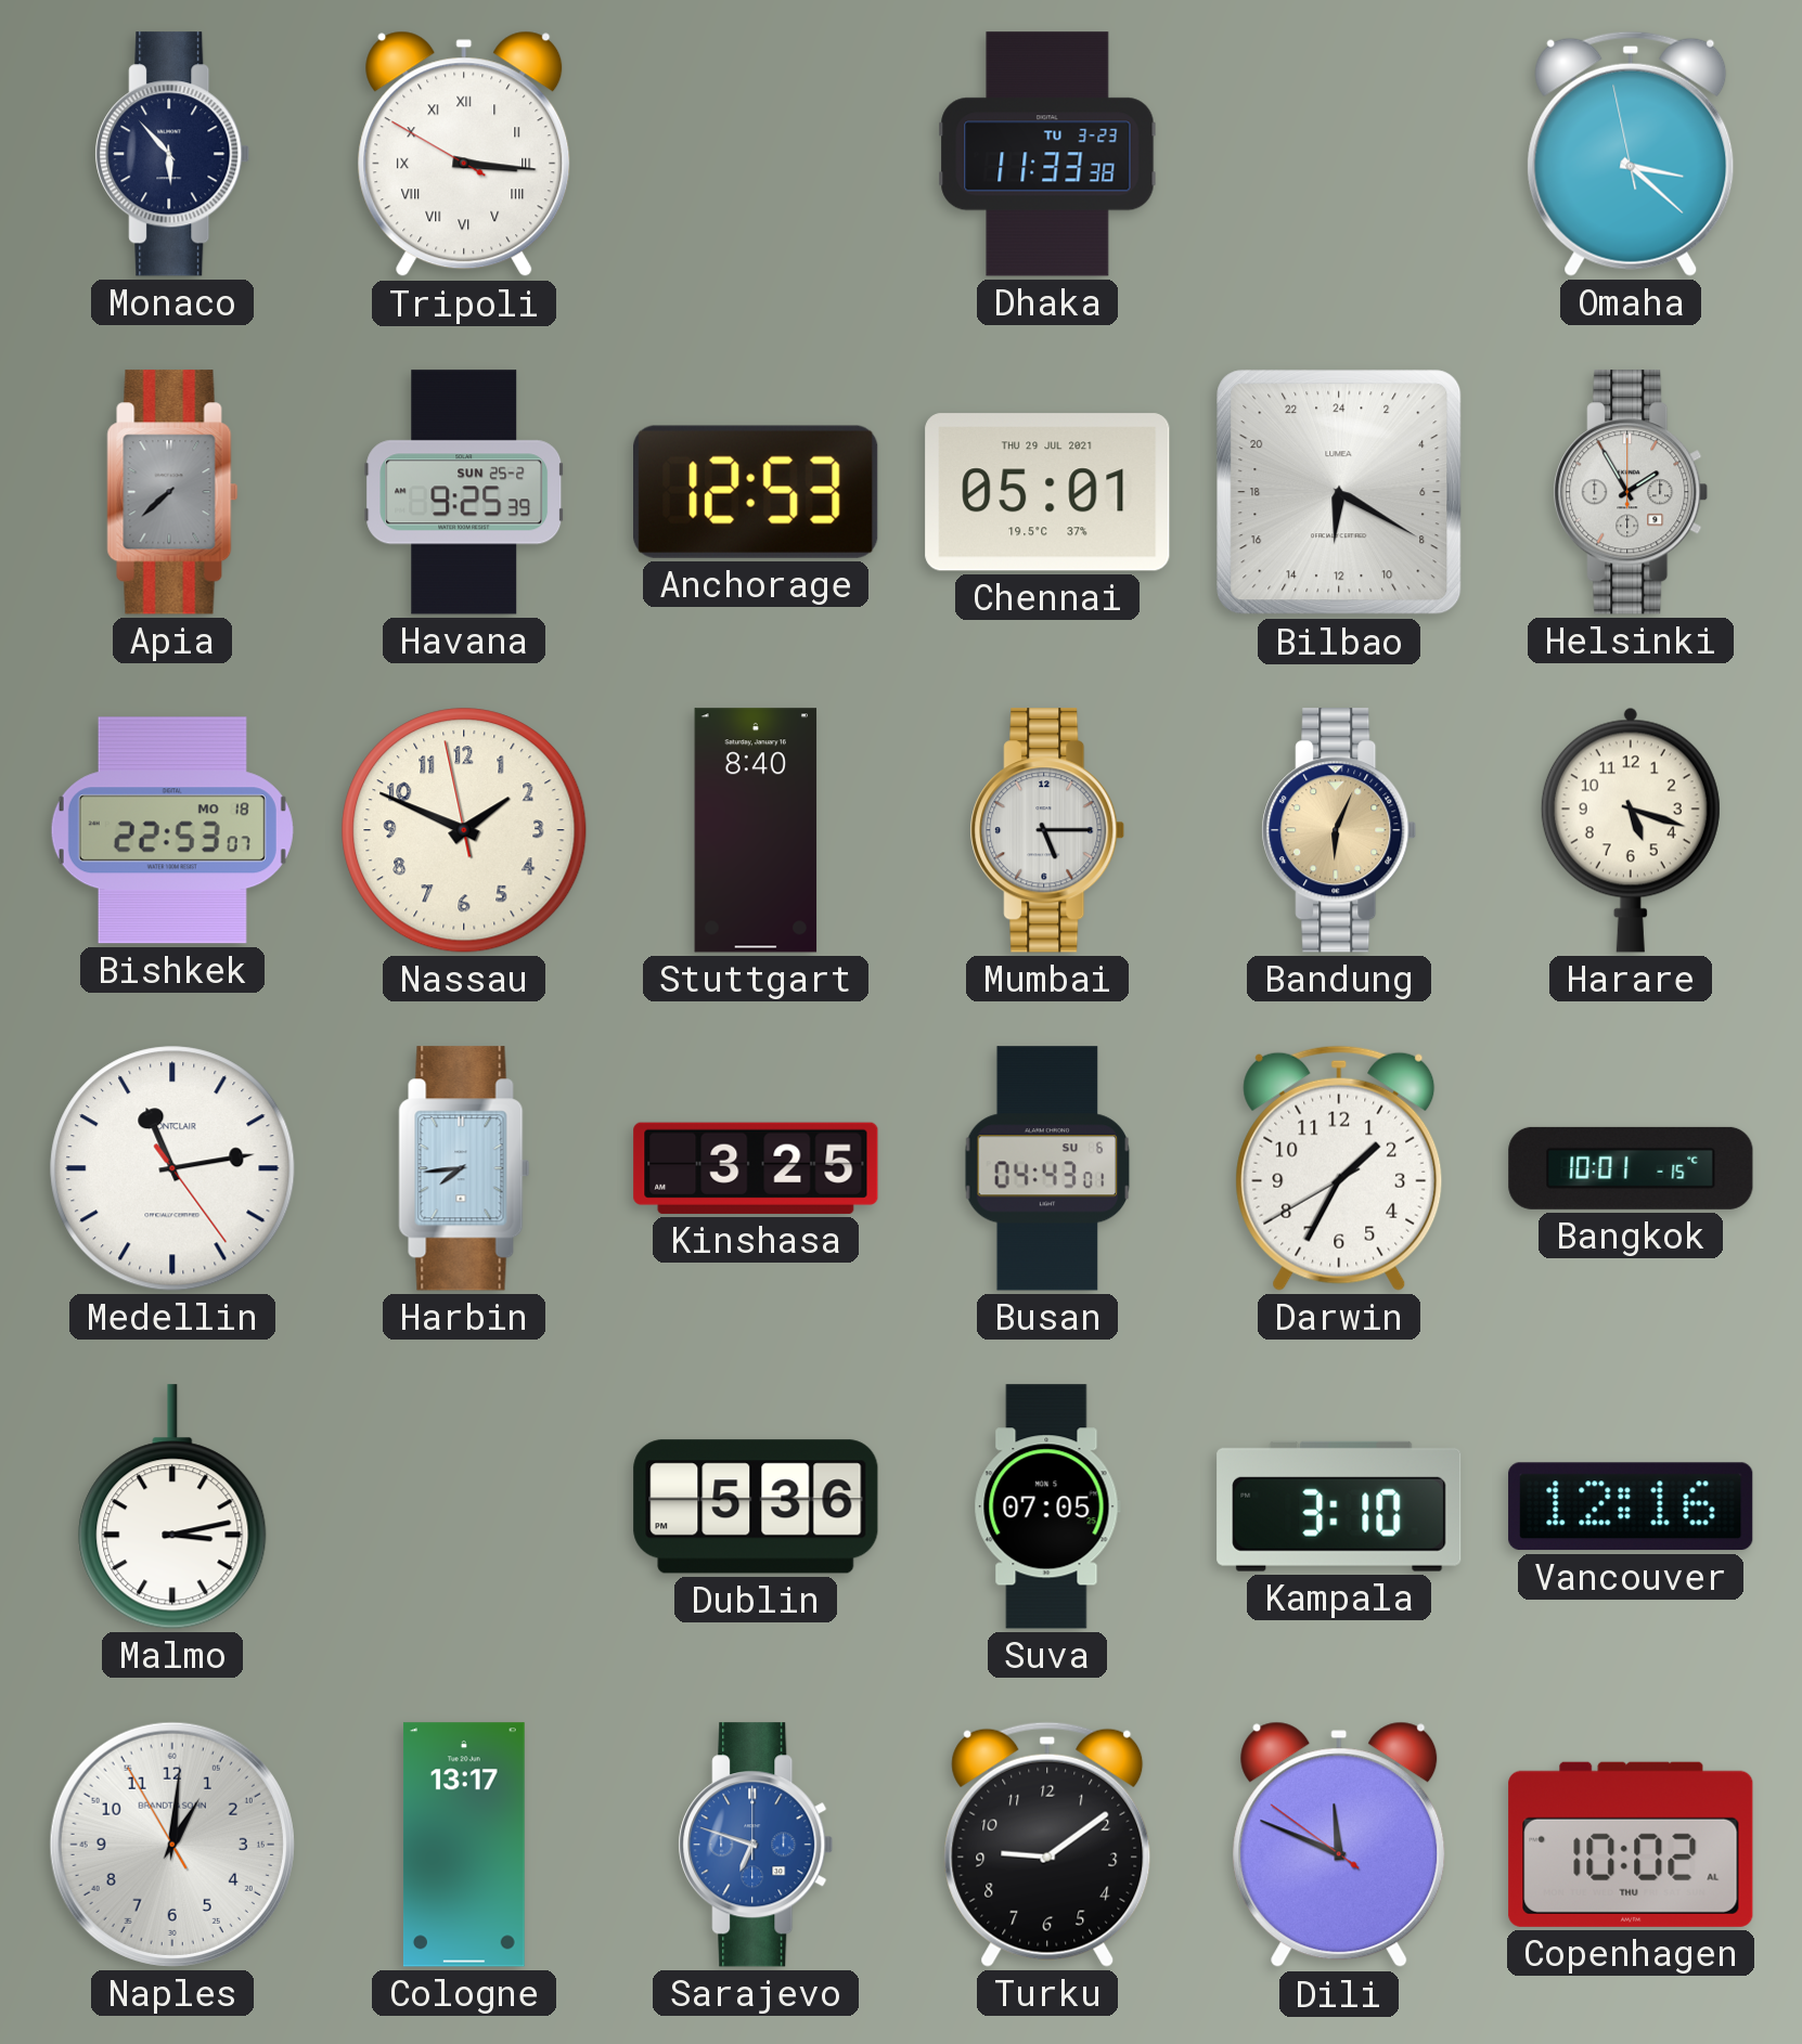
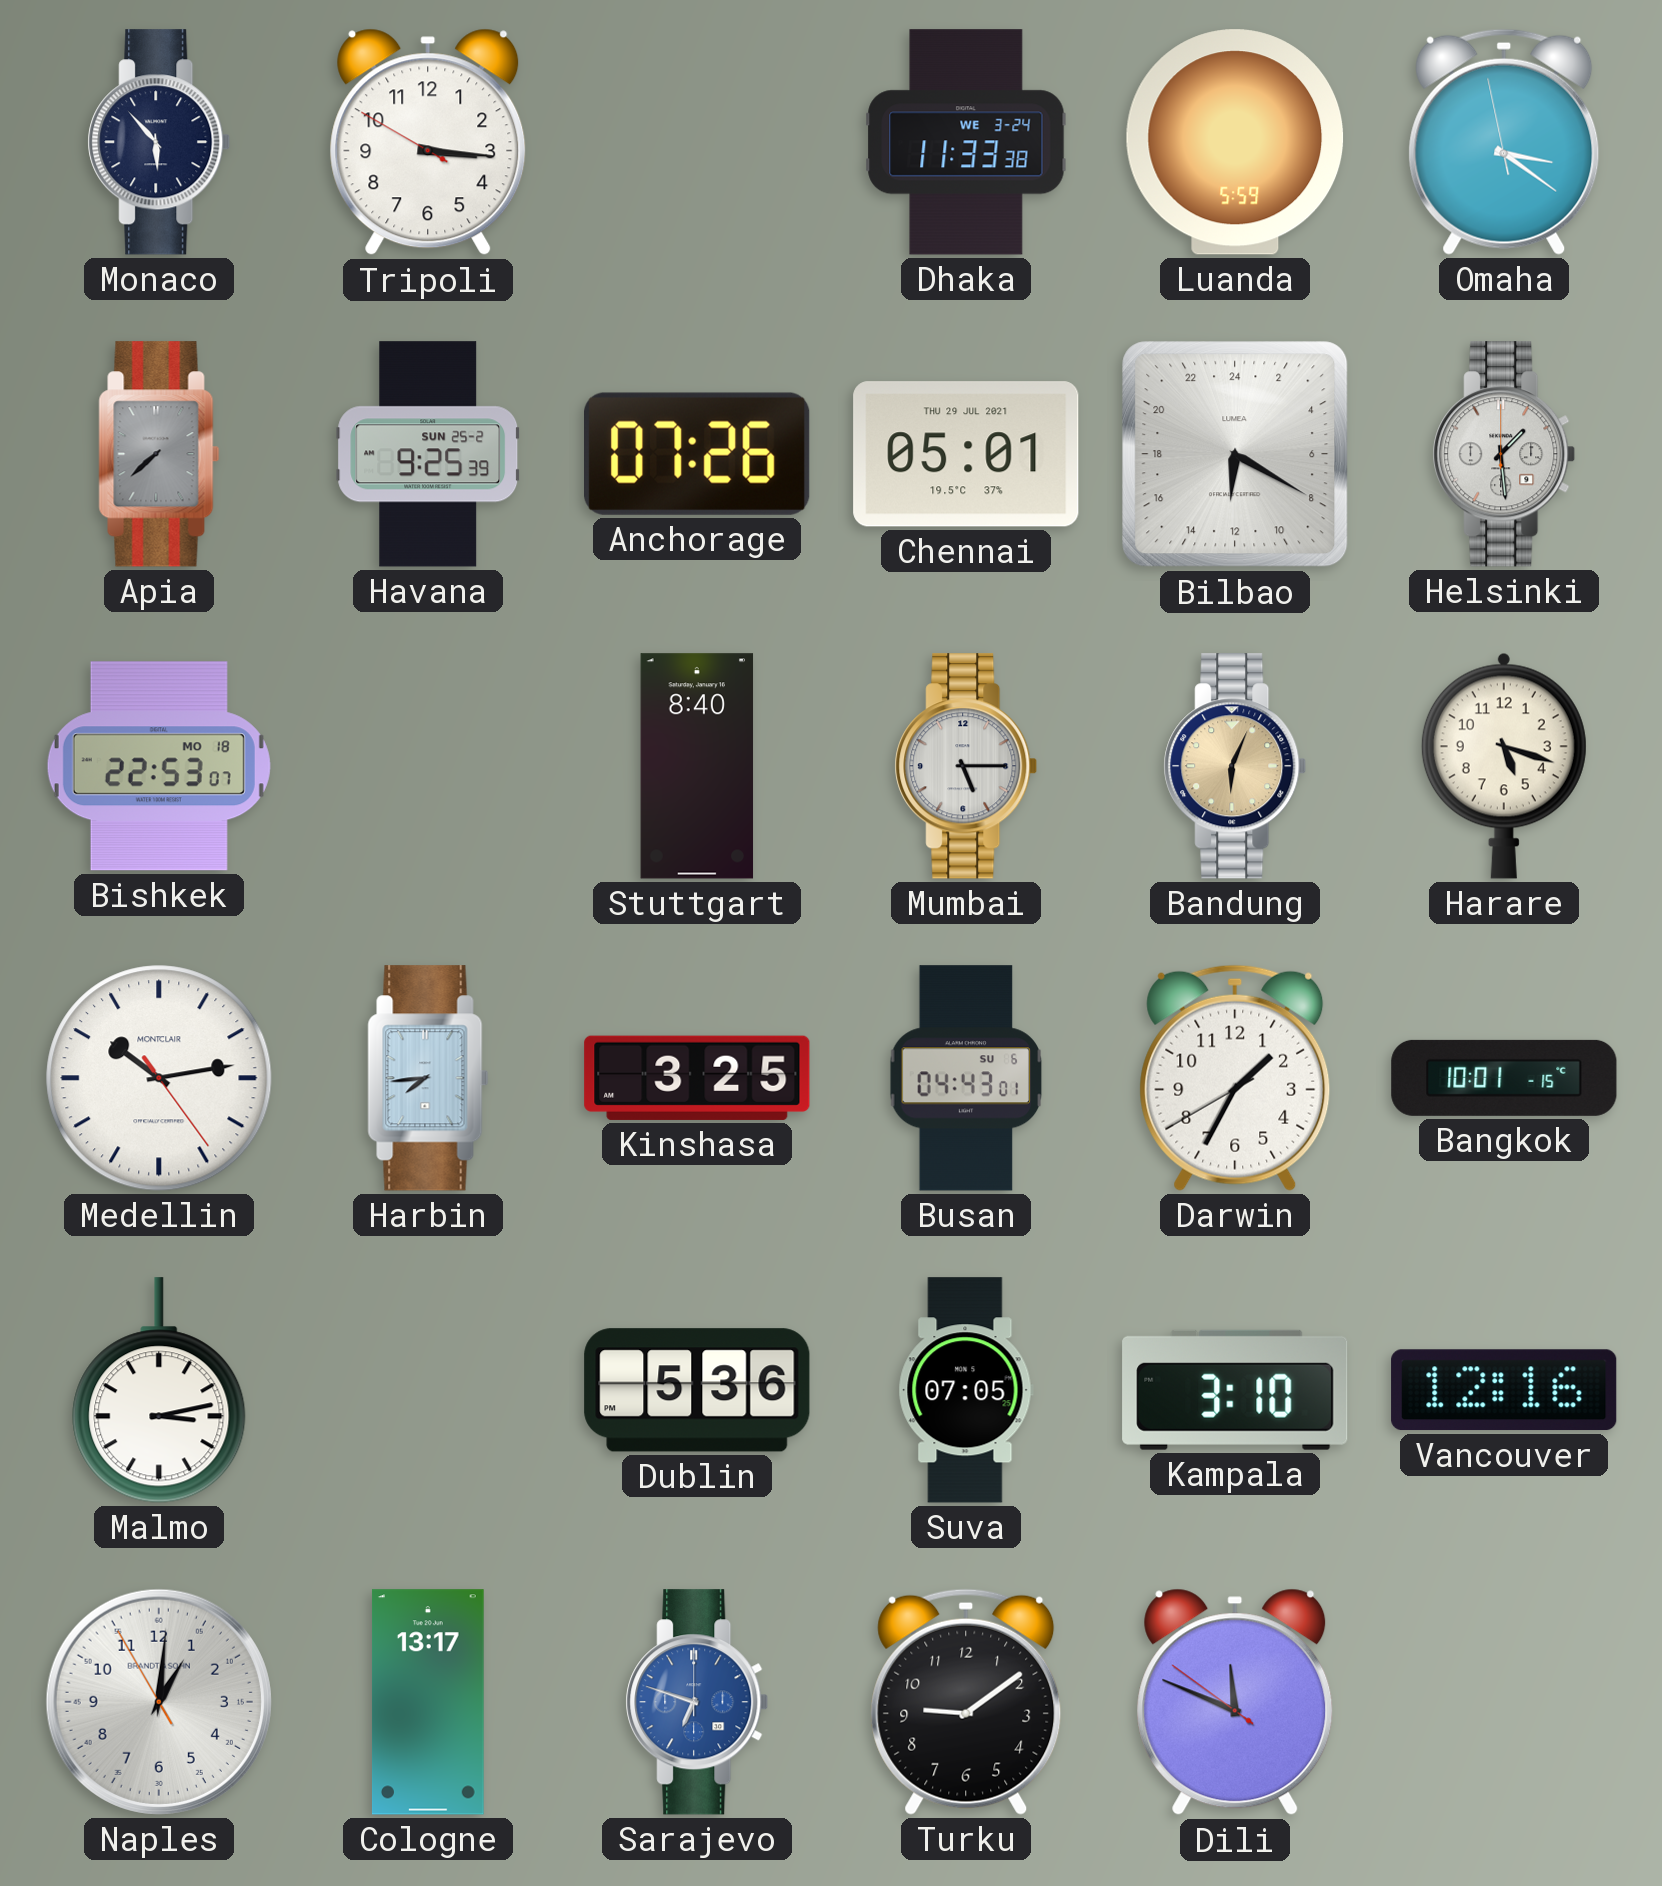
Tripoli numerals: Roman -> Arabic (428, 142)
Dhaka date: TU 3-23 -> WE 3-24 (966, 142)
Luanda: none -> 5:59 (1235, 142)
Omaha: 3:21 -> 3:20 (1504, 142)
Anchorage: 12:53 -> 07:26 (698, 454)
Helsinki: 1:55 -> 1:29 (1504, 454)
Nassau: 1:48 -> none (464, 830)
Medellin: 11:13 -> 10:13 (159, 1078)
Copenhagen: 10:02 -> none (1631, 1845)
